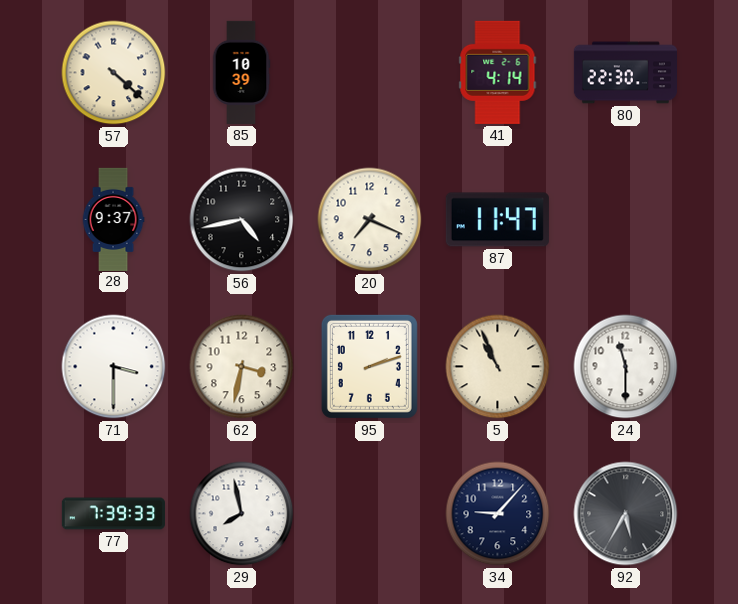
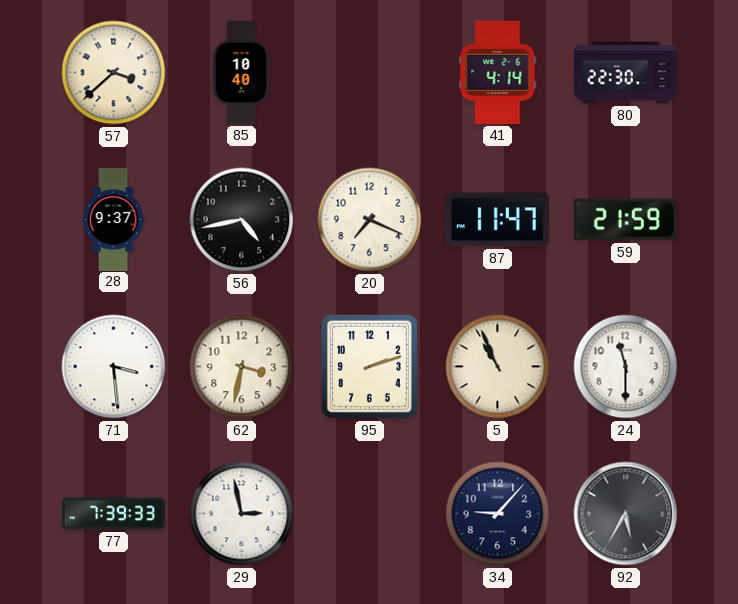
57: 4:22 -> 3:38 (114, 73)
85: 10:39 -> 10:40 (241, 72)
59: none -> 21:59 (625, 220)
71: 3:30 -> 3:29 (114, 367)
29: 7:58 -> 2:58 (242, 514)
